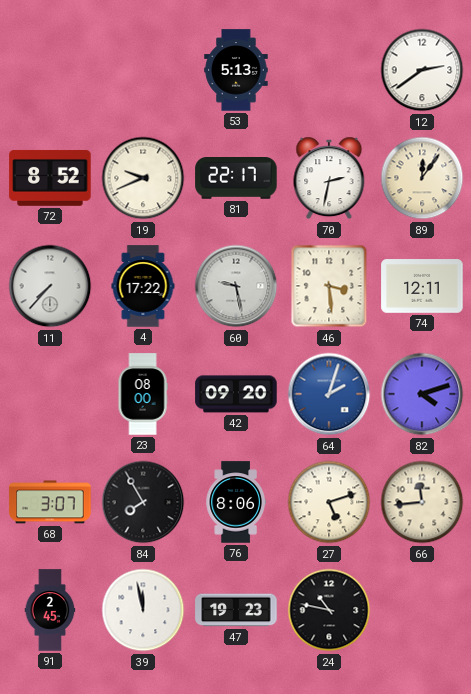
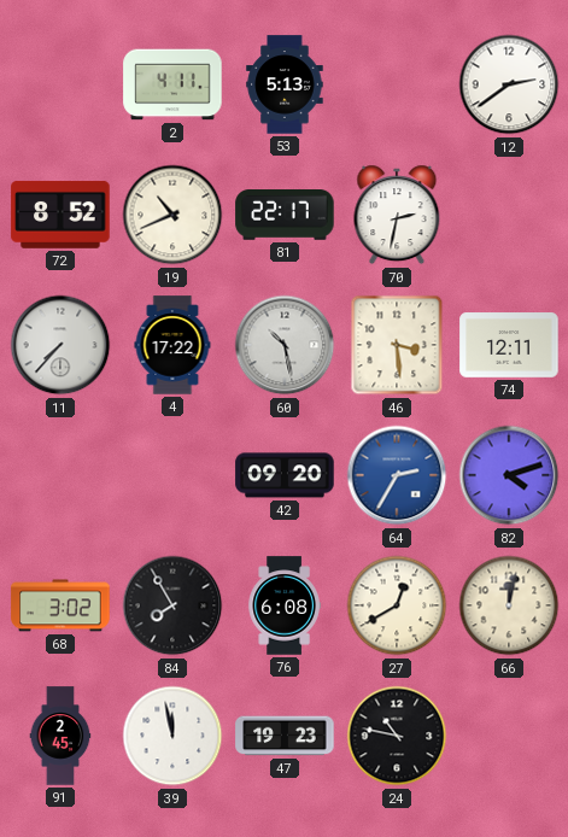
2: none -> 4:11 (172, 84)
19: 9:41 -> 10:41 (172, 215)
89: 12:06 -> none (422, 178)
60: 9:28 -> 10:28 (285, 345)
23: 08:00 -> none (143, 394)
64: 2:03 -> 2:35 (397, 475)
68: 3:07 -> 3:02 (60, 605)
76: 8:06 -> 6:08 (285, 605)
27: 5:12 -> 12:40 (397, 605)
66: 11:44 -> 12:02 (509, 605)
